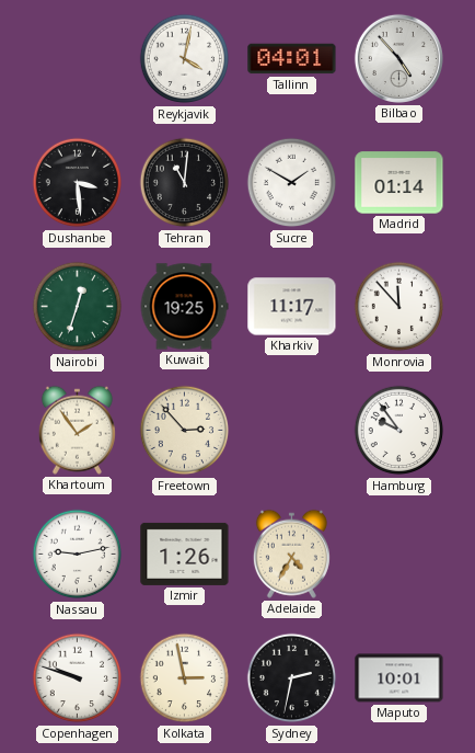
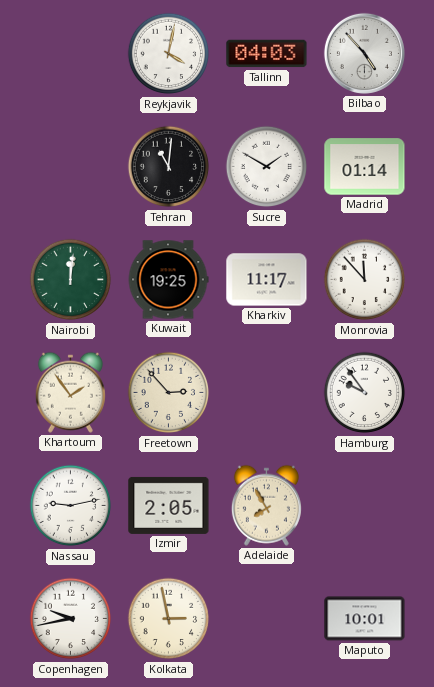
Tallinn: 04:01 -> 04:03 (267, 54)
Dushanbe: 3:29 -> none (78, 183)
Nairobi: 12:33 -> 12:01 (71, 280)
Izmir: 1:26 -> 2:05 (169, 505)
Adelaide: 4:35 -> 7:55 (266, 505)
Copenhagen: 9:48 -> 9:43 (71, 619)
Sydney: 2:32 -> none (292, 678)
